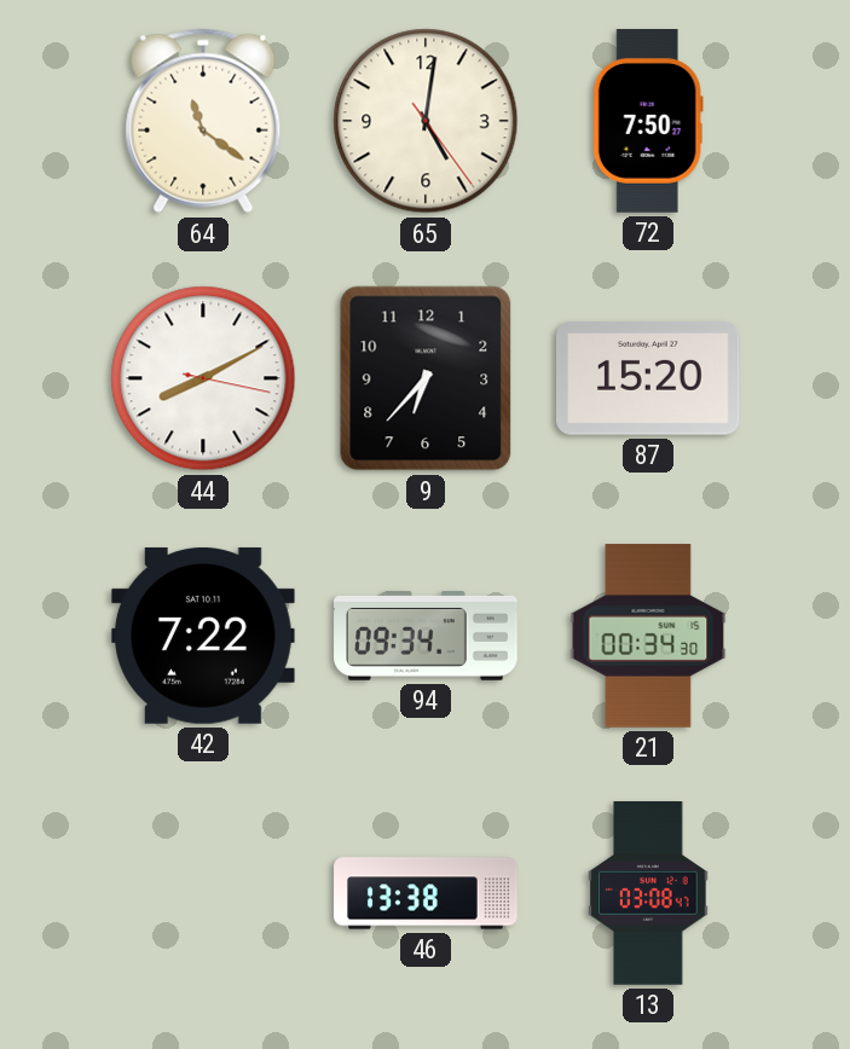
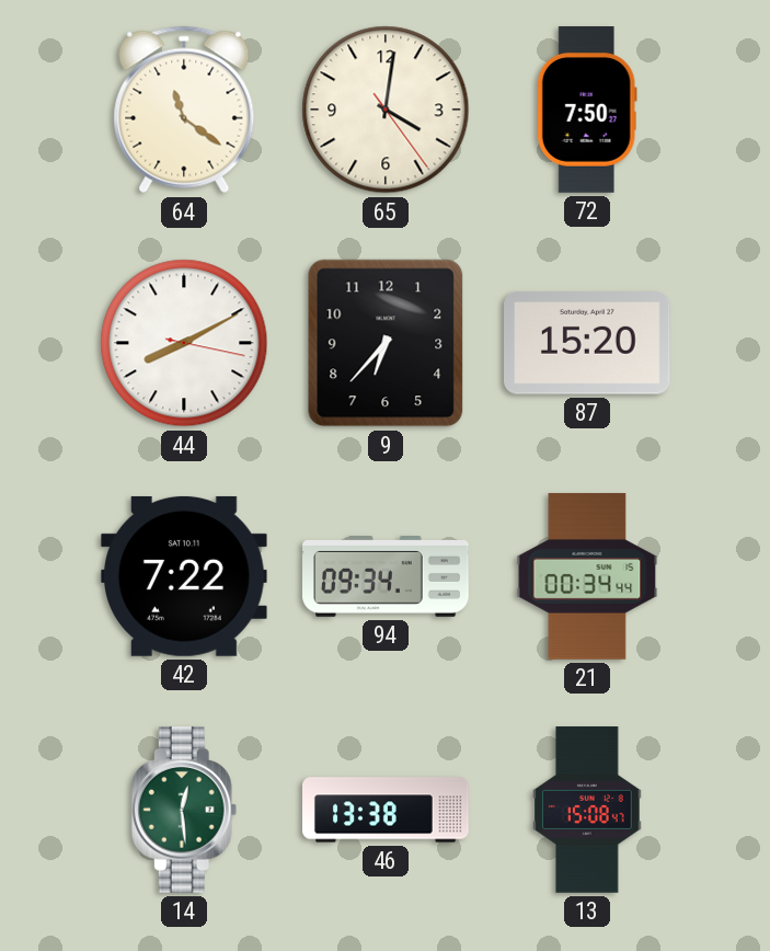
65: 5:01 -> 4:01 (386, 110)
21: 00:34:30 -> 00:34:44 (587, 576)
14: none -> 12:29 (184, 811)
13: 03:08 -> 15:08 (587, 810)
